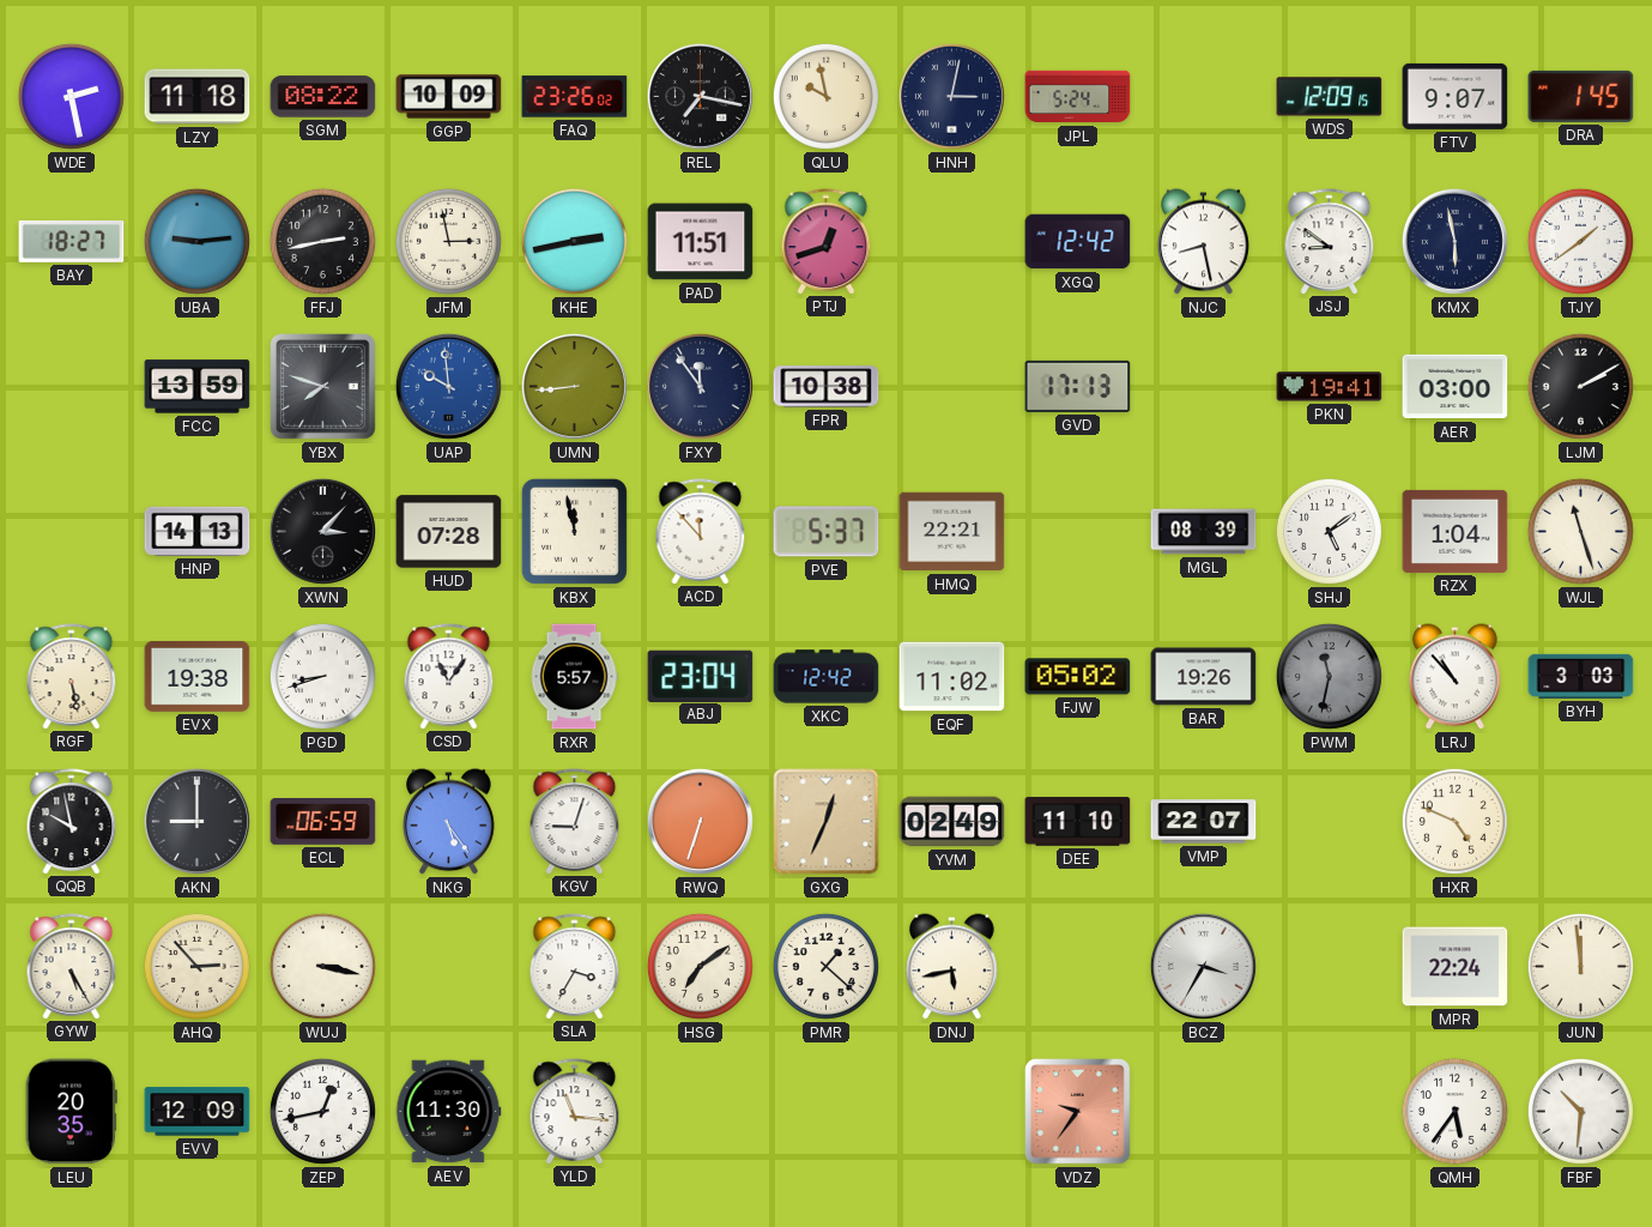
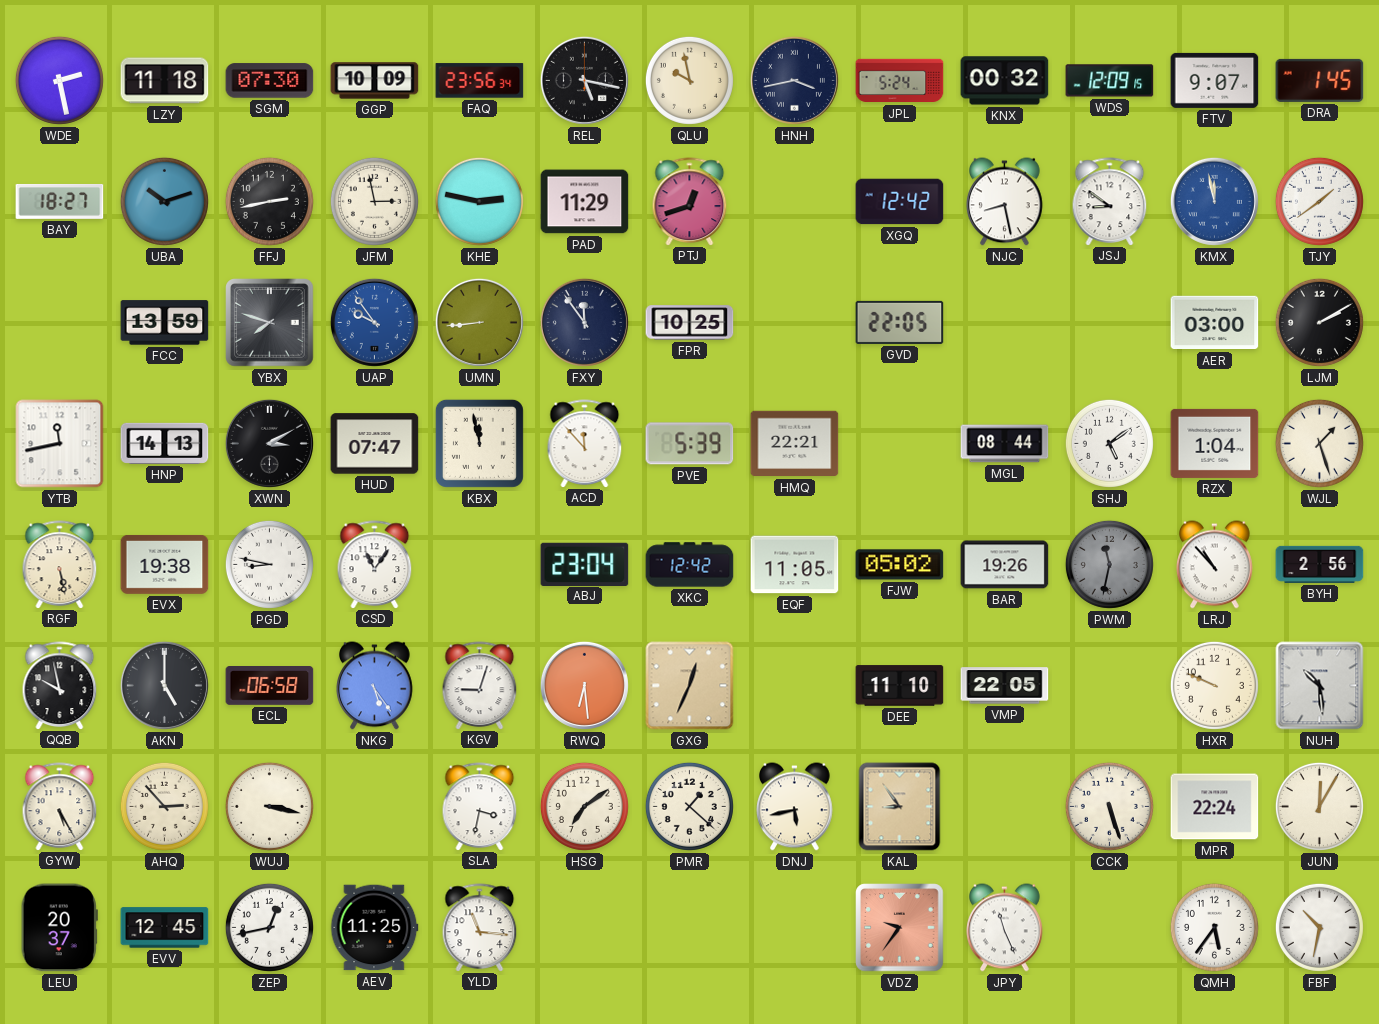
SGM: 08:22 -> 07:30 (270, 81)
FAQ: 23:26 -> 23:56 (480, 81)
REL: 7:17 -> 5:17 (584, 80)
HNH: 3:02 -> 3:43 (794, 80)
KNX: none -> 00:32 (1005, 81)
UBA: 9:14 -> 10:12 (164, 201)
KHE: 2:43 -> 2:47 (479, 201)
PAD: 11:51 -> 11:29 (585, 202)
KMX: 5:58 -> 11:58 (1214, 201)
KMX dial: navy -> blue (1214, 201)
UAP: 9:59 -> 9:54 (374, 322)
FPR: 10:38 -> 10:25 (690, 323)
GVD: 17:13 -> 22:05 (900, 322)
PKN: 19:41 -> none (1330, 387)
YTB: none -> 11:43 (60, 444)
XWN: 3:07 -> 3:10 (269, 443)
HUD: 07:28 -> 07:47 (375, 444)
PVE: 5:37 -> 5:39 (690, 444)
MGL: 08:39 -> 08:44 (1005, 444)
WJL: 11:27 -> 1:27 (1319, 443)
PGD: 8:42 -> 8:47 (269, 564)
RXR: 5:57 -> none (574, 677)
EQF: 11:02 -> 11:05 (795, 565)
BYH: 3:03 -> 2:56 (1320, 564)
AKN: 9:00 -> 5:00 (164, 685)
ECL: 06:59 -> 06:58 (270, 686)
RWQ: 6:33 -> 6:29 (584, 685)
YVM: 02:49 -> none (952, 822)
VMP: 22:07 -> 22:05 (1005, 686)
HXR: 4:49 -> 9:49 (1214, 685)
NUH: none -> 10:29 (1320, 686)
SLA: 3:35 -> 3:32 (480, 806)
KAL: none -> 8:54 (900, 807)
BCZ: 3:35 -> none (1203, 966)
CCK: none -> 5:27 (1109, 806)
JUN: 11:59 -> 12:05 (1319, 806)
LEU: 20:35 -> 20:37 (59, 928)
EVV: 12:09 -> 12:45 (165, 928)
AEV: 11:30 -> 11:25 (374, 928)
JPY: none -> 11:26 (1005, 928)
FBF: 10:31 -> 10:32 (1319, 927)
